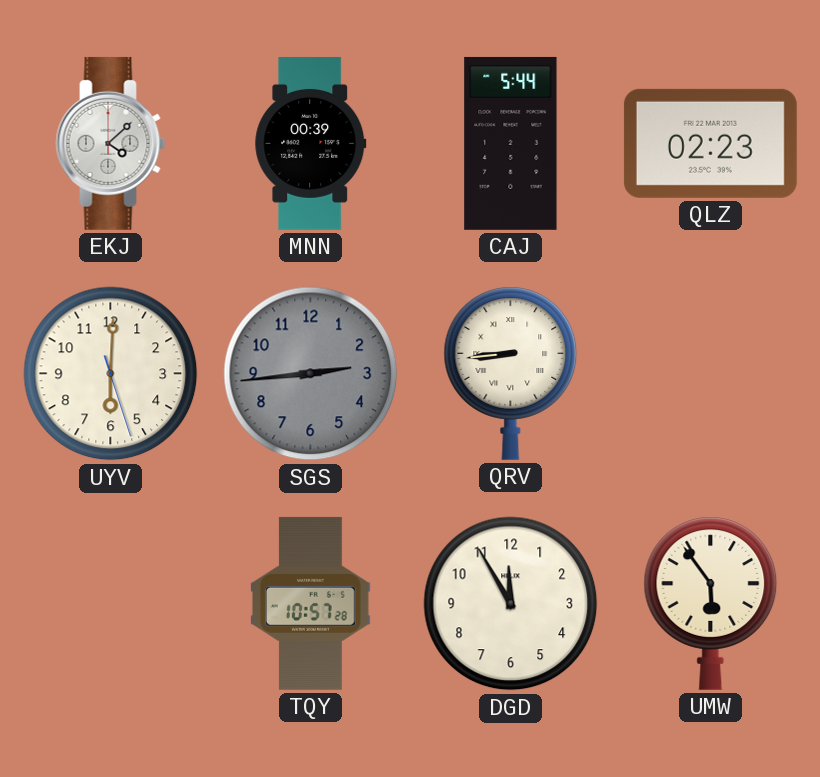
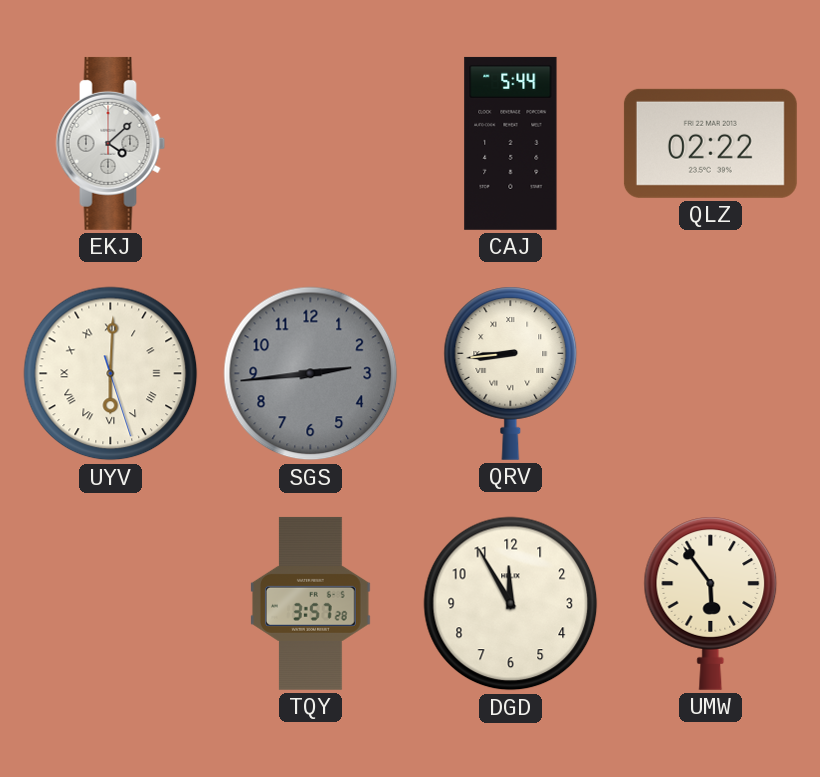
MNN: 00:39 -> none (311, 143)
QLZ: 02:23 -> 02:22 (710, 143)
UYV numerals: Arabic -> Roman (111, 374)
TQY: 10:57 -> 3:57 (310, 603)
